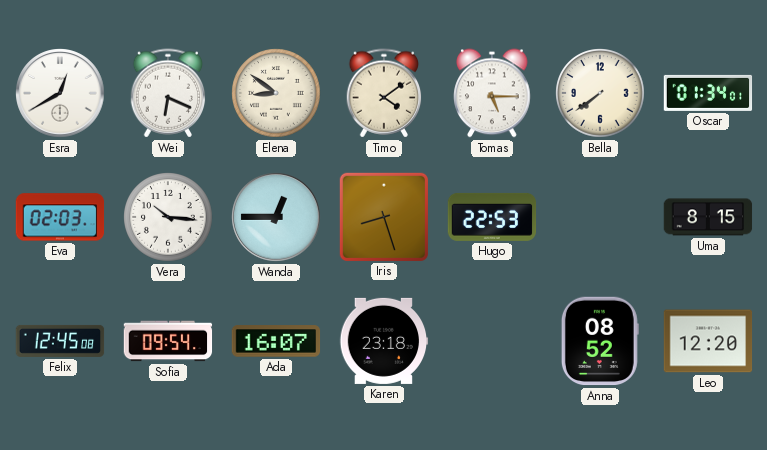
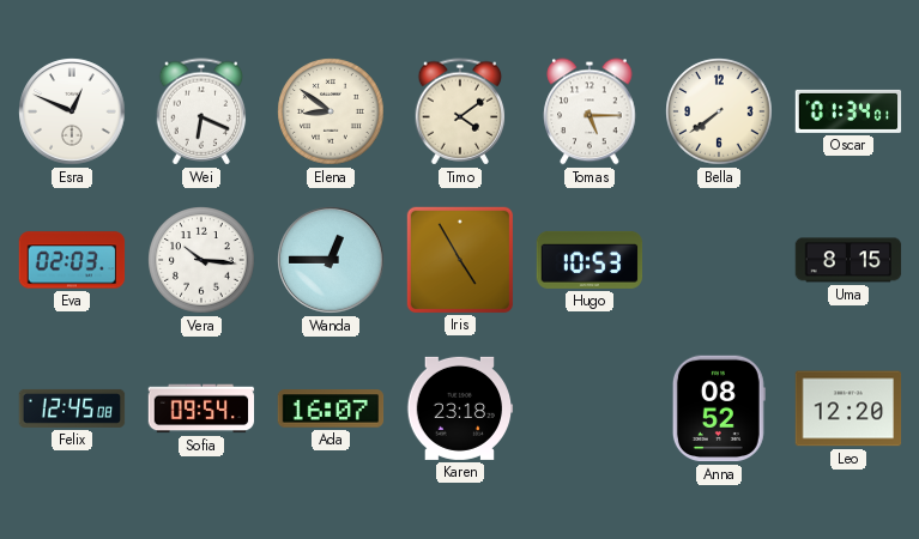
Esra: 12:40 -> 12:49 (72, 111)
Iris: 8:27 -> 4:55 (459, 259)
Hugo: 22:53 -> 10:53 (590, 260)
